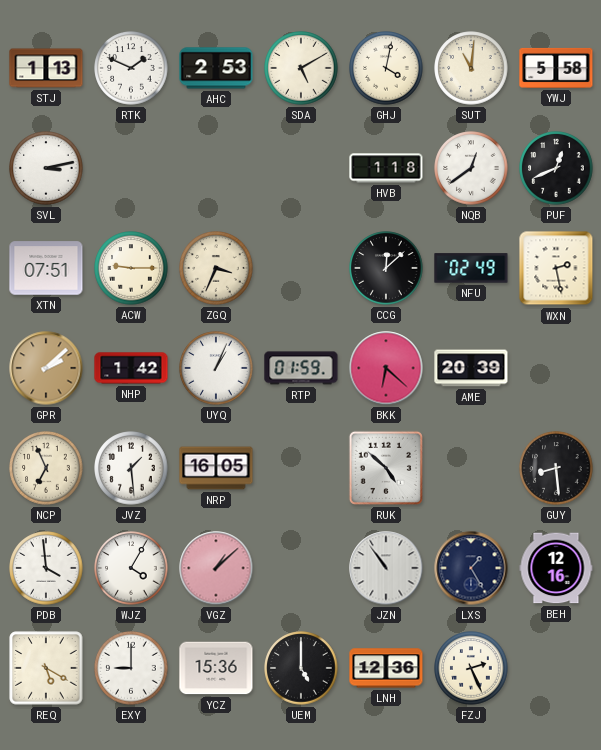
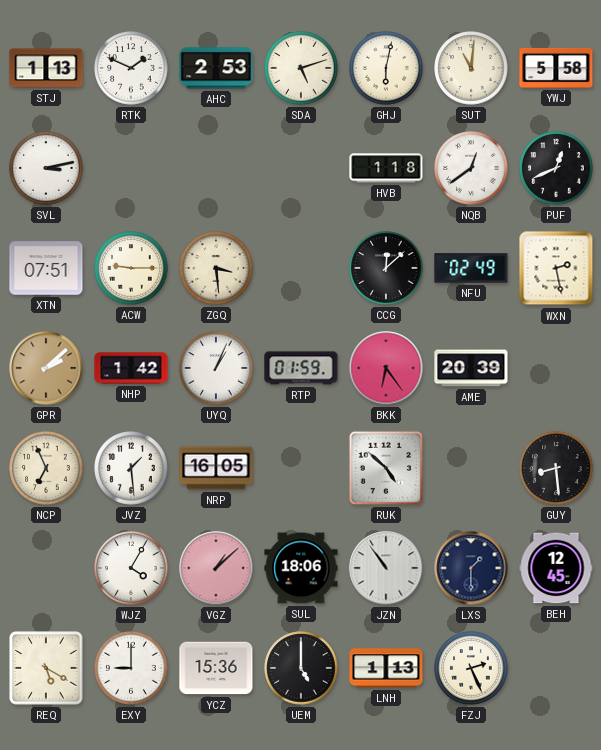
SDA: 5:10 -> 5:12 (301, 68)
GHJ: 4:02 -> 6:02 (386, 68)
ZGQ: 3:34 -> 3:29 (216, 268)
BKK: 6:22 -> 6:24 (386, 368)
PDB: 3:59 -> none (46, 568)
SUL: none -> 18:06 (301, 568)
LXS: 1:25 -> 1:30 (471, 568)
BEH: 12:16 -> 12:45 (556, 568)
LNH: 12:36 -> 1:13 (386, 668)
